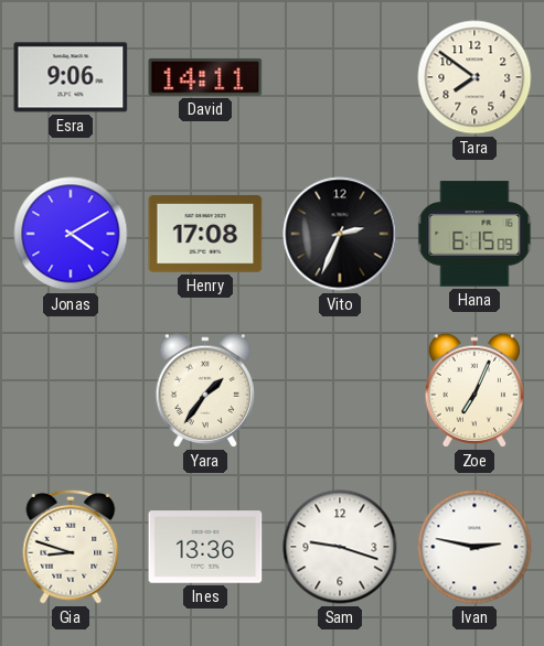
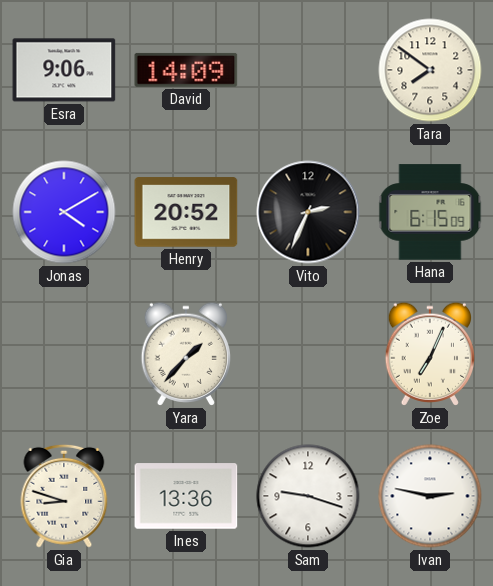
David: 14:11 -> 14:09 (186, 70)
Henry: 17:08 -> 20:52 (186, 212)
Yara: 1:36 -> 1:37 (185, 354)
